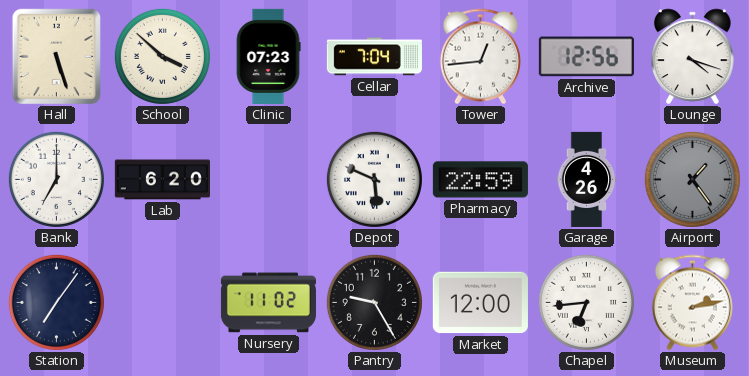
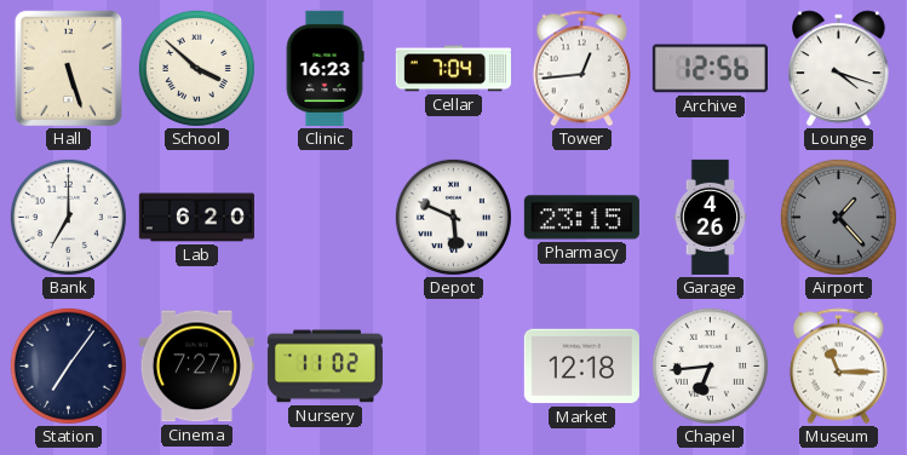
Clinic: 07:23 -> 16:23 (325, 68)
Pharmacy: 22:59 -> 23:15 (581, 218)
Airport: 1:24 -> 1:23 (838, 217)
Cinema: none -> 7:27 (196, 367)
Pantry: 9:25 -> none (374, 302)
Market: 12:00 -> 12:18 (581, 367)
Museum: 2:13 -> 11:15 (838, 367)
